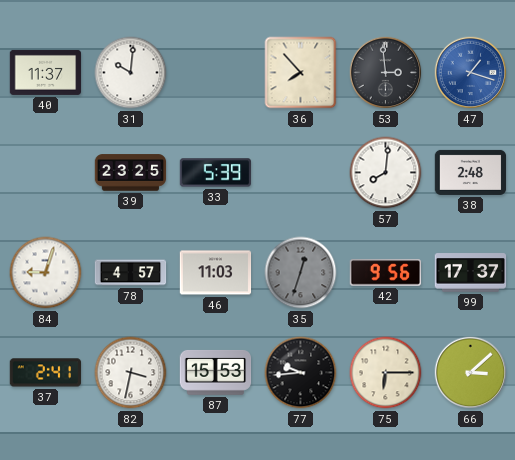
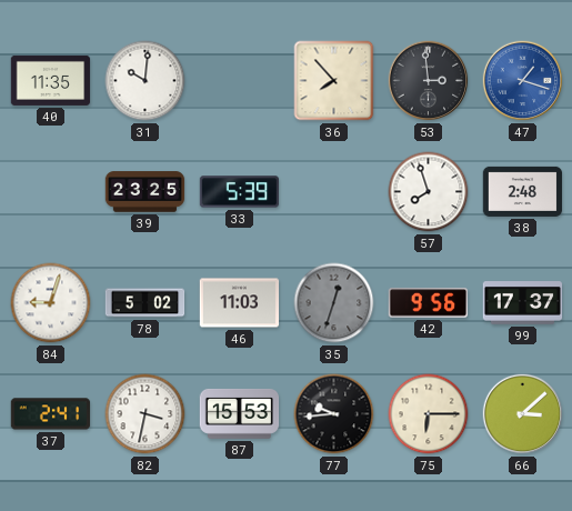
40: 11:37 -> 11:35 (51, 80)
57: 8:01 -> 7:57 (429, 192)
78: 4:57 -> 5:02 (145, 303)
